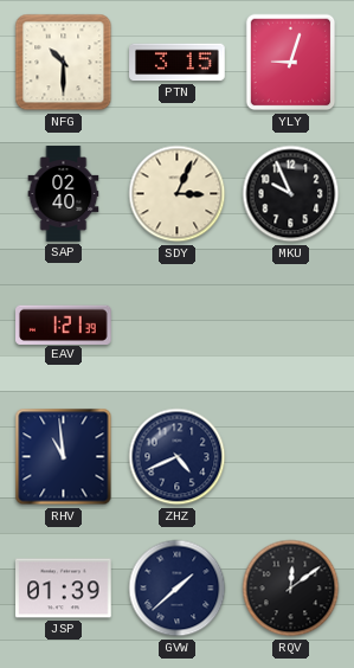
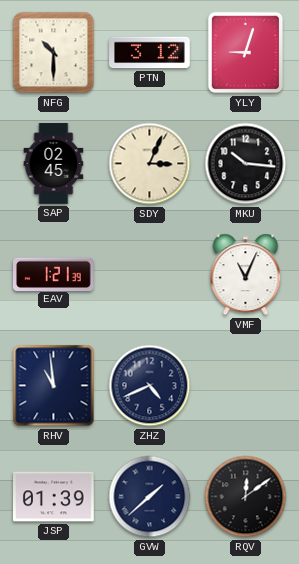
PTN: 3:15 -> 3:12 (150, 53)
SAP: 02:40 -> 02:45 (54, 164)
MKU: 9:56 -> 10:16 (246, 164)
VMF: none -> 11:04 (246, 275)
